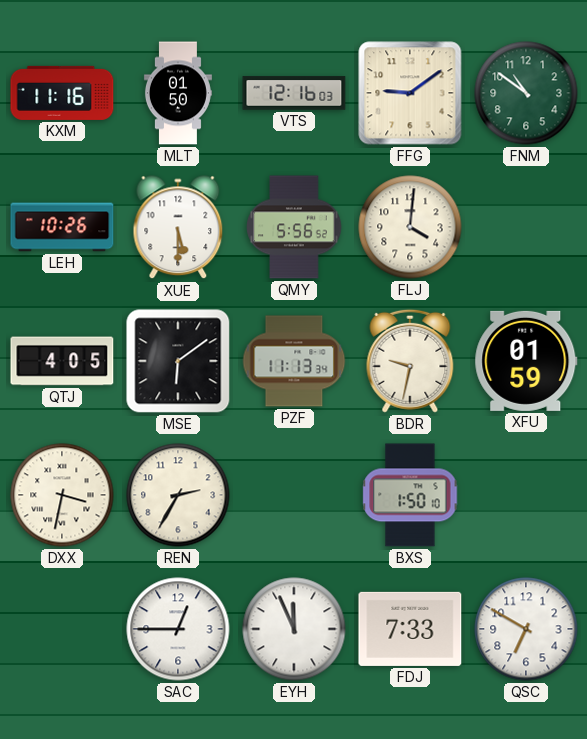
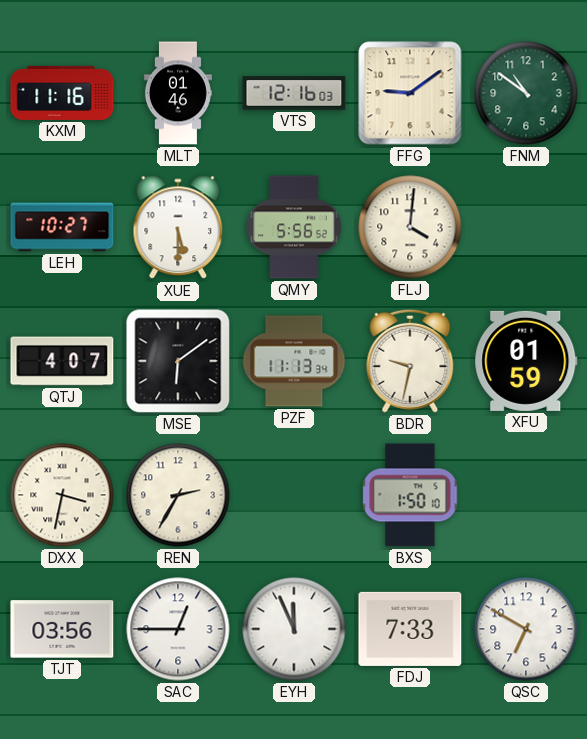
MLT: 01:50 -> 01:46 (178, 93)
LEH: 10:26 -> 10:27 (62, 227)
QTJ: 4:05 -> 4:07 (62, 361)
TJT: none -> 03:56 (62, 629)
